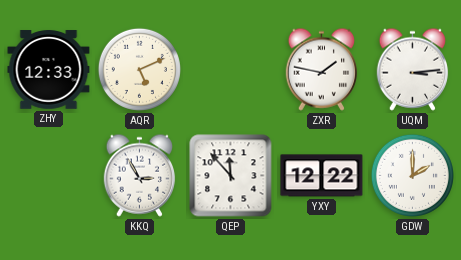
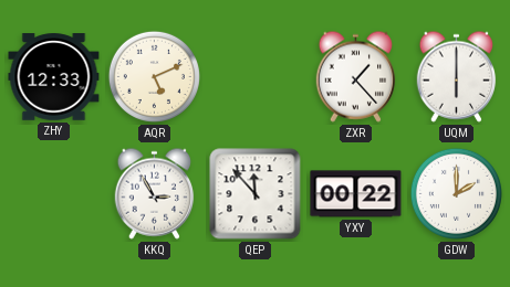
ZXR: 1:47 -> 1:23 (356, 76)
UQM: 3:14 -> 6:00 (457, 76)
YXY: 12:22 -> 00:22 (356, 194)
